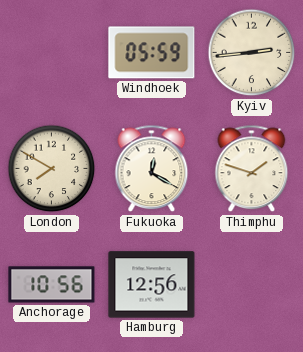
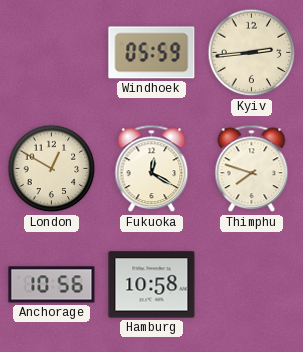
London: 7:50 -> 12:50 (52, 169)
Thimphu: 1:48 -> 7:48 (252, 169)
Hamburg: 12:56 -> 10:58 (152, 285)
